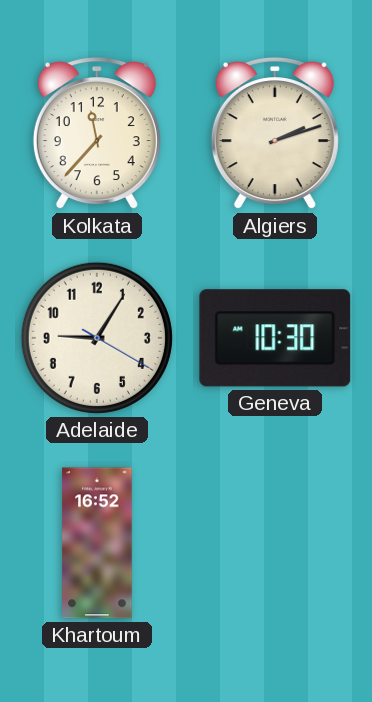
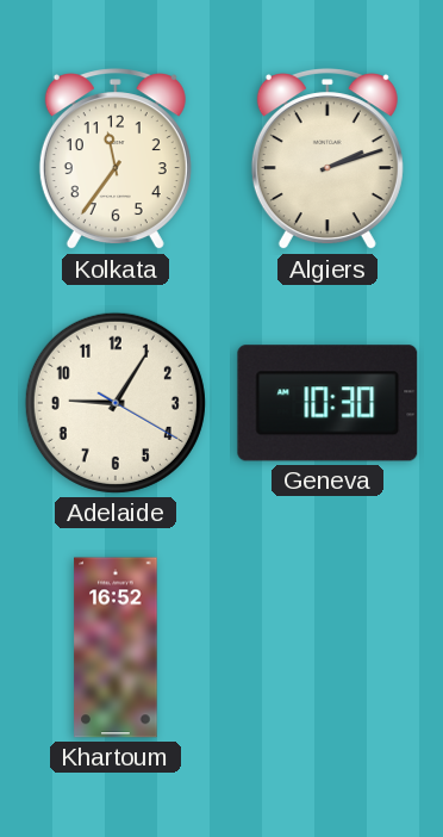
Kolkata: 11:37 -> 11:36 (116, 160)
